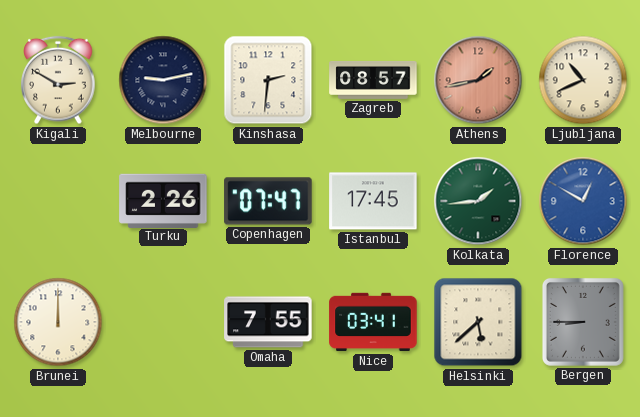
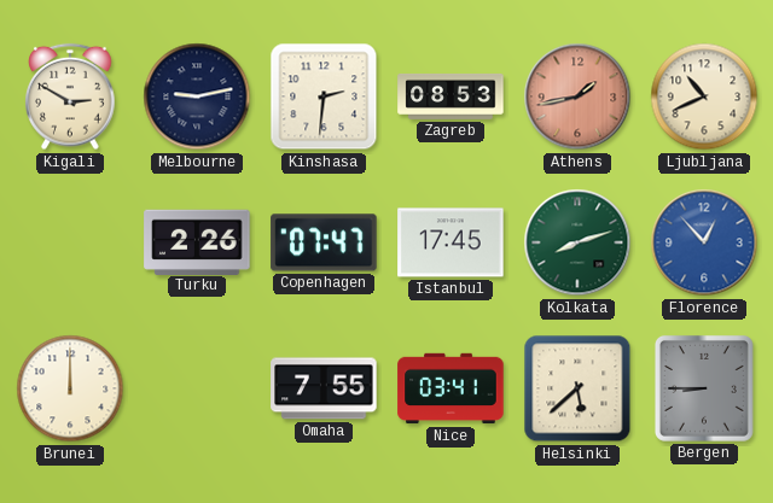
Zagreb: 08:57 -> 08:53 (451, 98)
Kolkata: 1:44 -> 8:12 (577, 242)
Florence: 12:50 -> 12:53 (704, 242)
